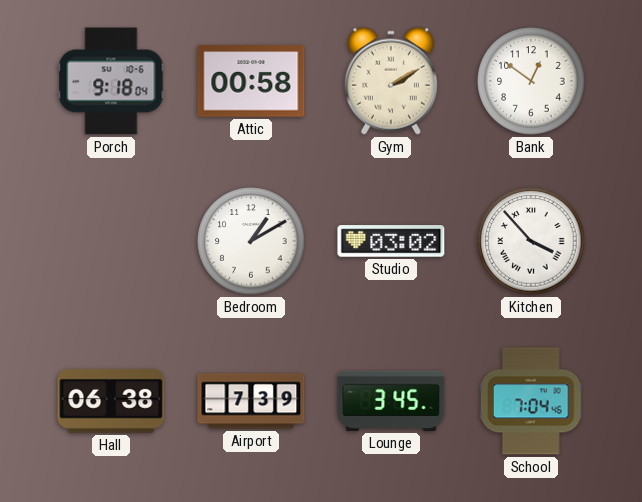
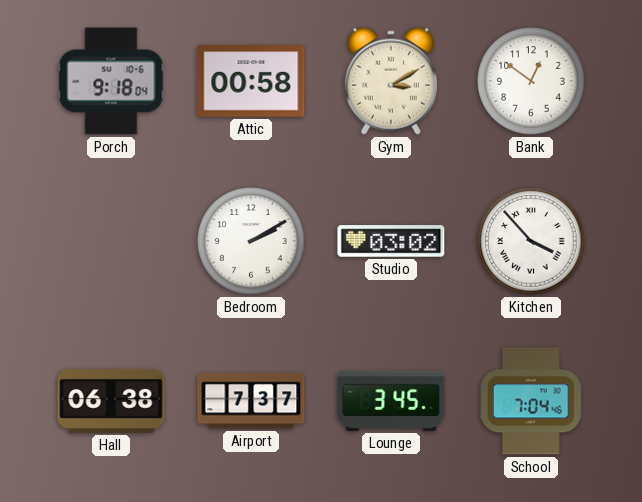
Gym: 2:10 -> 3:10 (391, 81)
Bedroom: 1:10 -> 2:10 (251, 241)
Airport: 7:39 -> 7:37 (251, 401)
